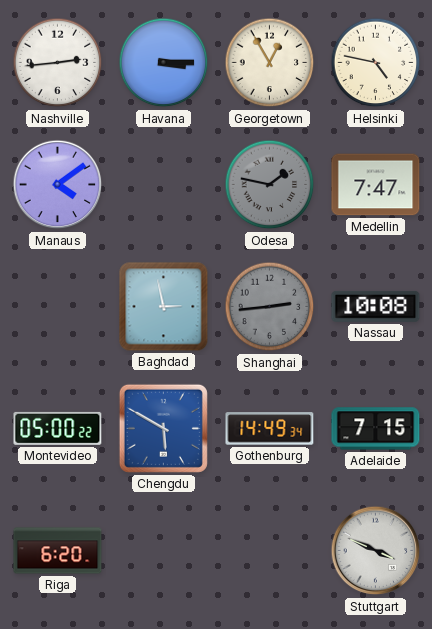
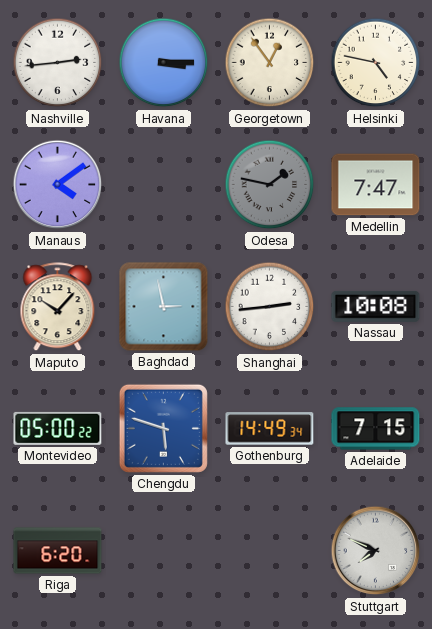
Georgetown: 12:55 -> 12:54 (270, 63)
Maputo: none -> 10:07 (58, 307)
Shanghai dial: grey -> white (270, 307)
Chengdu: 5:50 -> 5:48 (163, 428)
Stuttgart: 3:49 -> 7:49 (376, 551)
